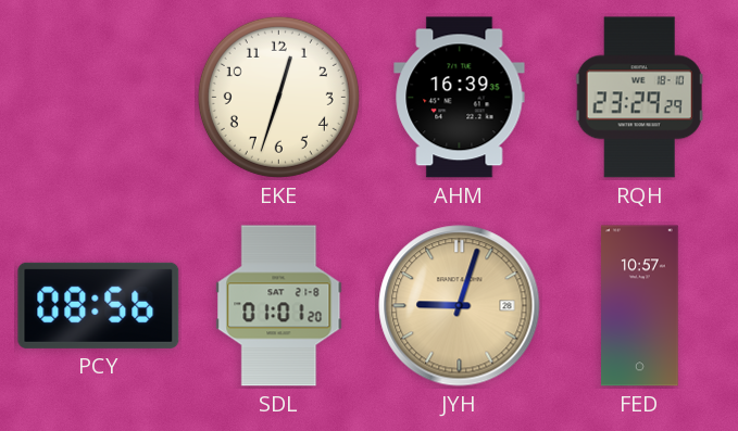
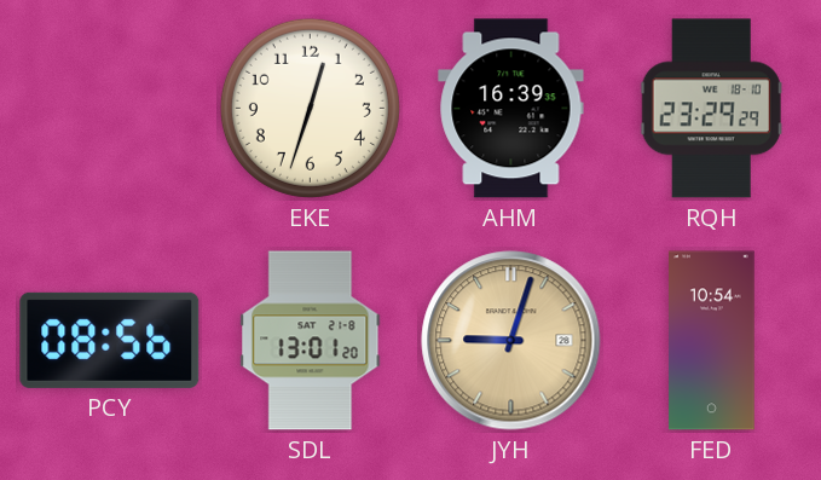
SDL: 01:01 -> 13:01 (311, 341)
FED: 10:57 -> 10:54 (712, 341)
